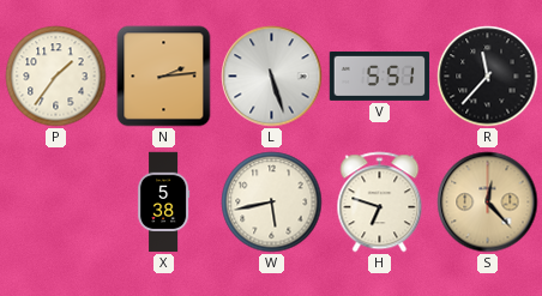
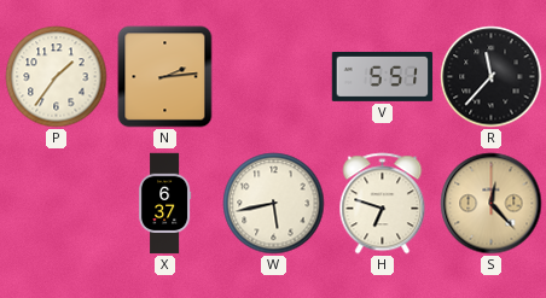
L: 5:27 -> none (272, 77)
X: 5:38 -> 6:37 (165, 204)
